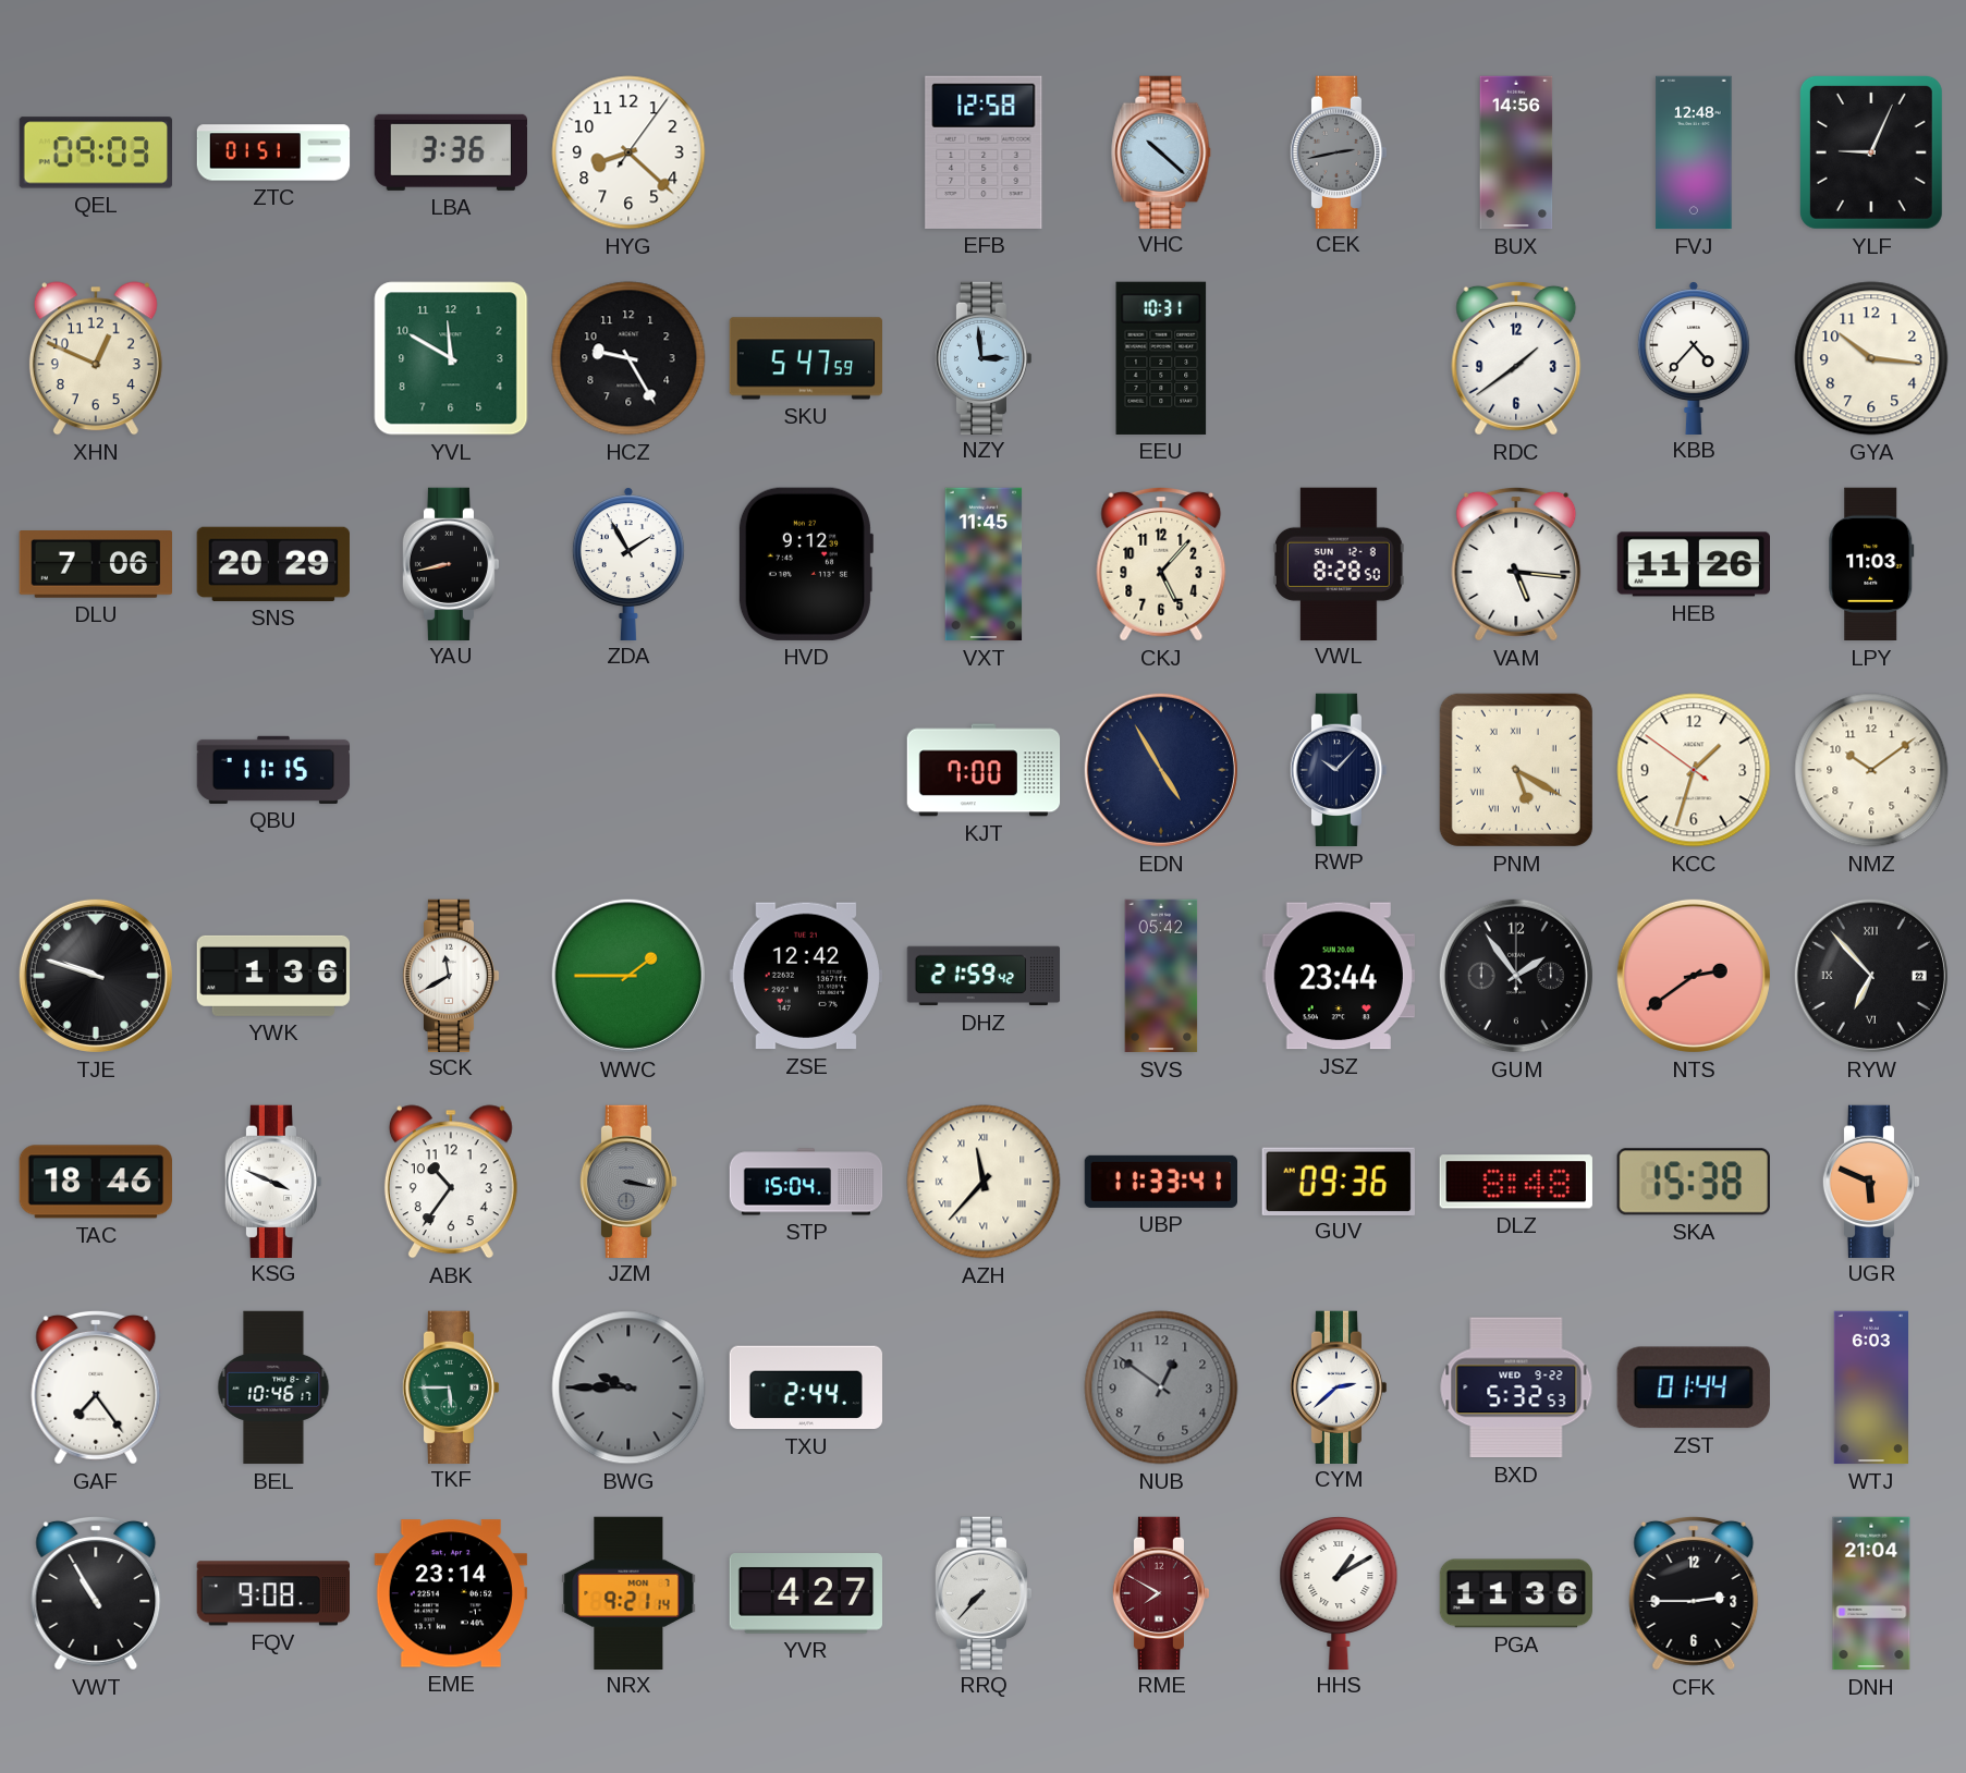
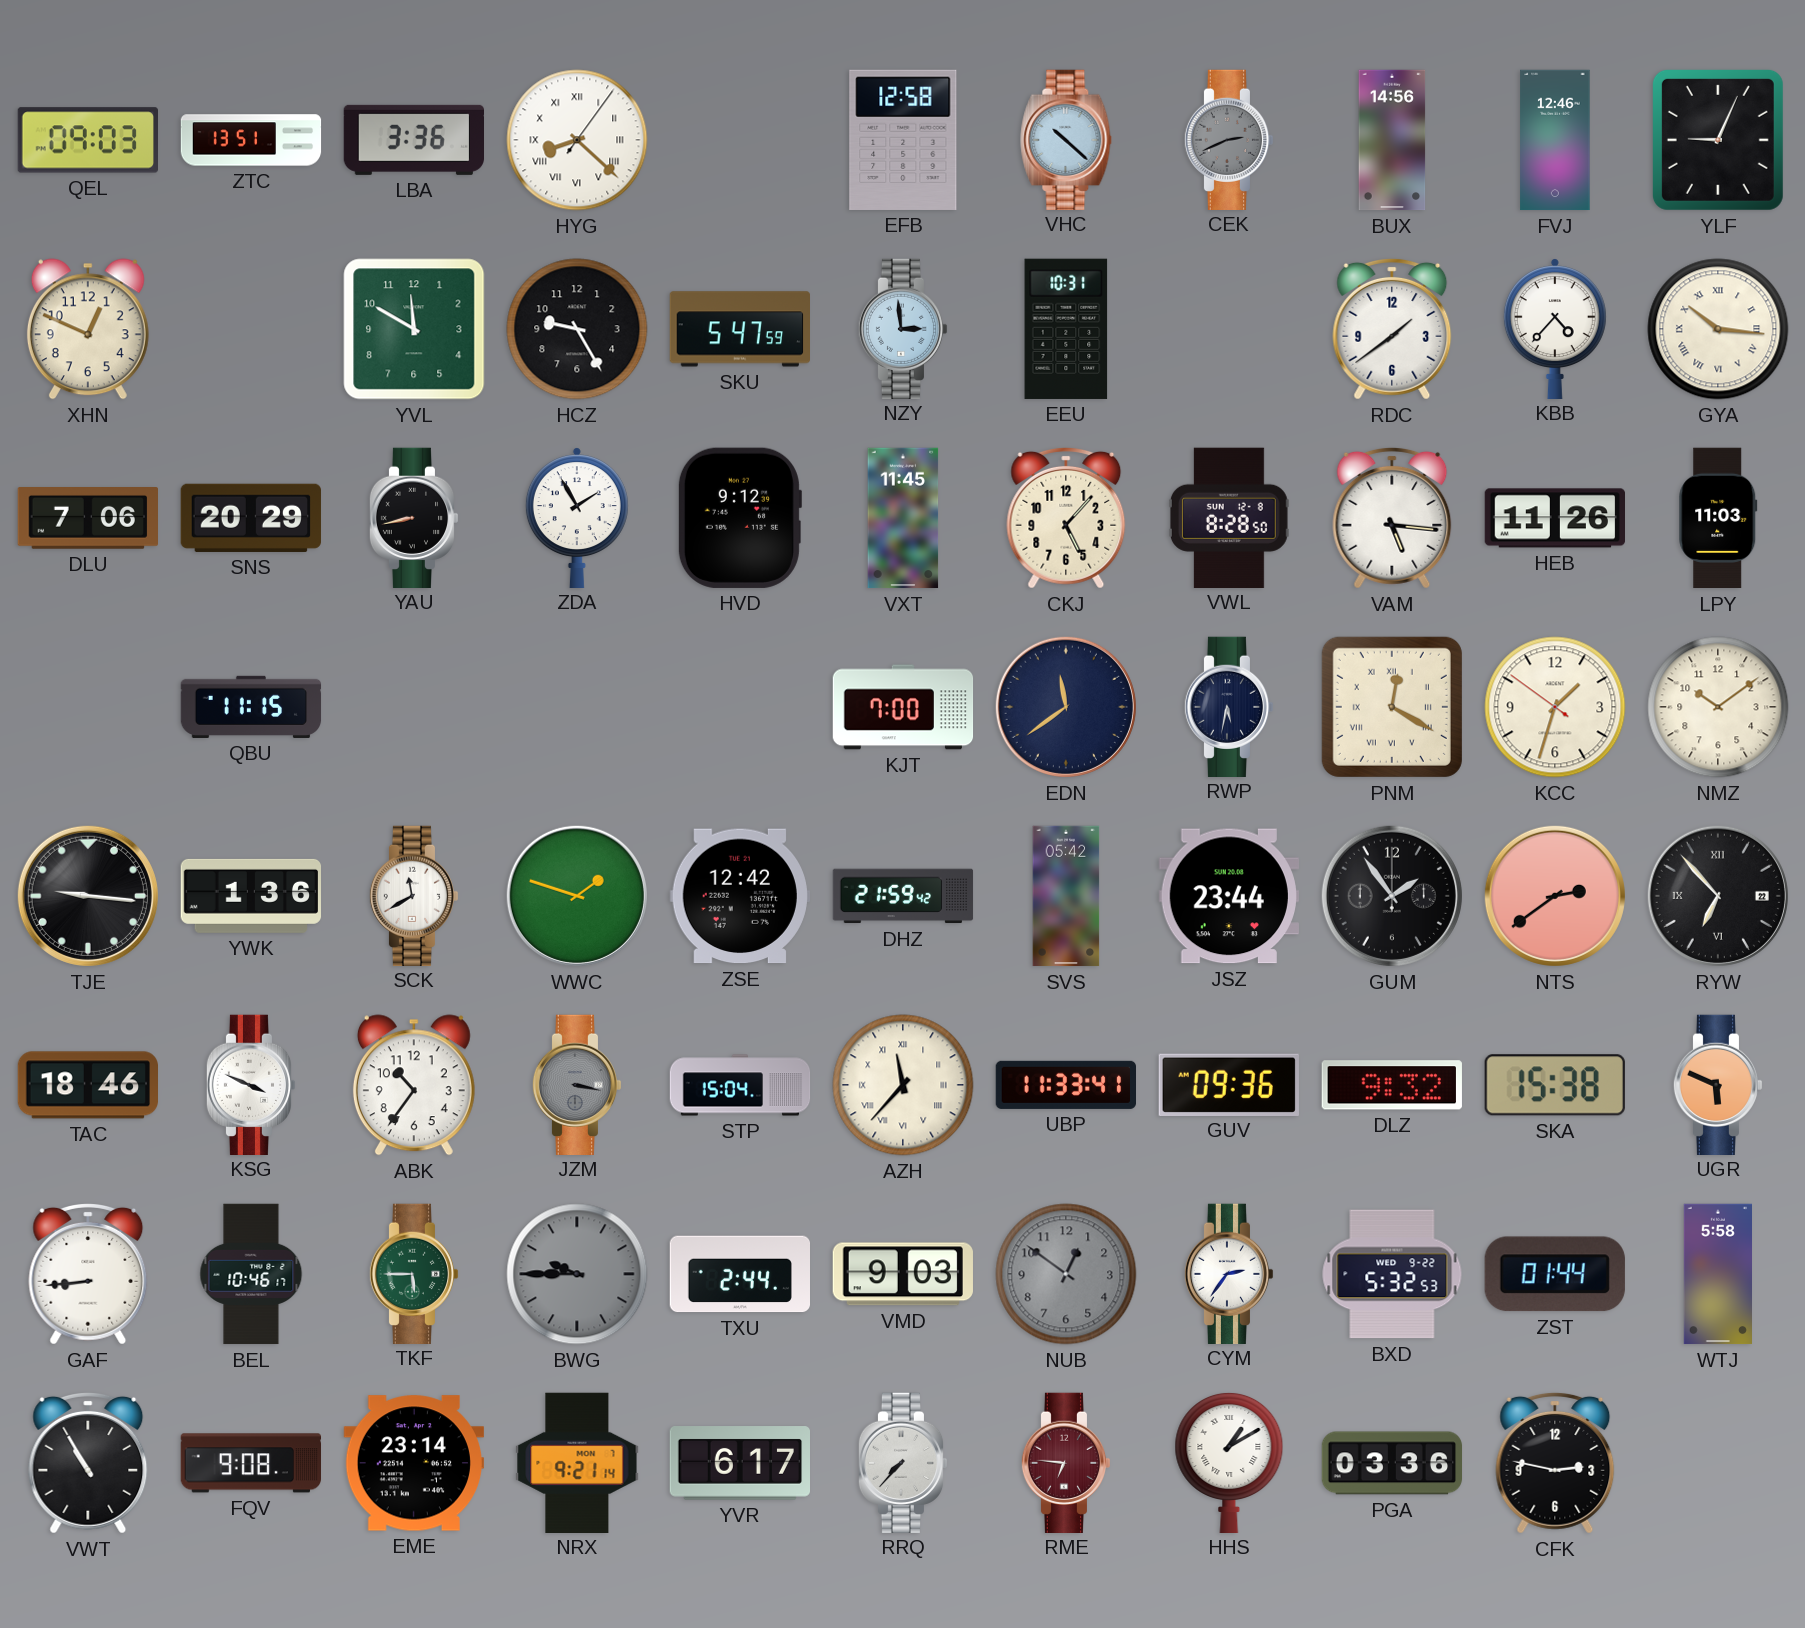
ZTC: 01:51 -> 13:51 (251, 140)
HYG numerals: Arabic -> Roman (577, 140)
CEK: 2:43 -> 2:41 (1229, 139)
FVJ: 12:48 -> 12:46 (1555, 140)
GYA numerals: Arabic -> Roman (1718, 329)
EDN: 4:55 -> 11:39 (1066, 707)
RWP: 10:07 -> 5:32 (1229, 706)
PNM: 5:20 -> 12:20 (1392, 707)
TJE: 9:48 -> 9:16 (88, 896)
WWC: 1:45 -> 1:48 (577, 896)
DLZ: 8:48 -> 9:32 (1392, 1085)
GAF: 7:24 -> 8:44 (88, 1274)
VMD: none -> 9:03 (903, 1274)
CYM: 2:38 -> 2:36 (1229, 1273)
WTJ: 6:03 -> 5:58 (1717, 1274)
YVR: 4:27 -> 6:17 (739, 1463)
RME: 7:50 -> 6:46 (1066, 1462)
PGA: 11:36 -> 03:36 (1392, 1463)
CFK: 2:45 -> 2:47 (1555, 1463)
DNH: 21:04 -> none (1871, 1593)
